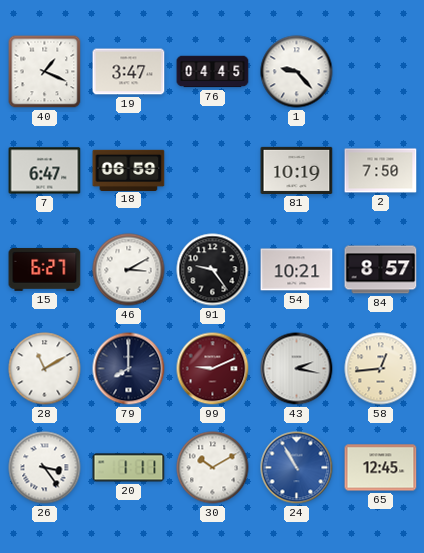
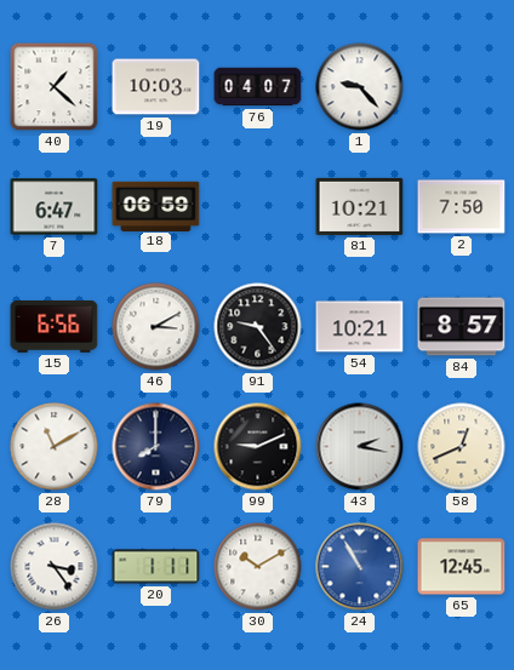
40: 1:19 -> 1:22 (55, 87)
19: 3:47 -> 10:03 (156, 87)
76: 04:45 -> 04:07 (258, 87)
81: 10:19 -> 10:21 (360, 206)
15: 6:27 -> 6:56 (55, 326)
99 dial: burgundy -> black (258, 447)
58: 12:44 -> 12:41 (462, 447)
